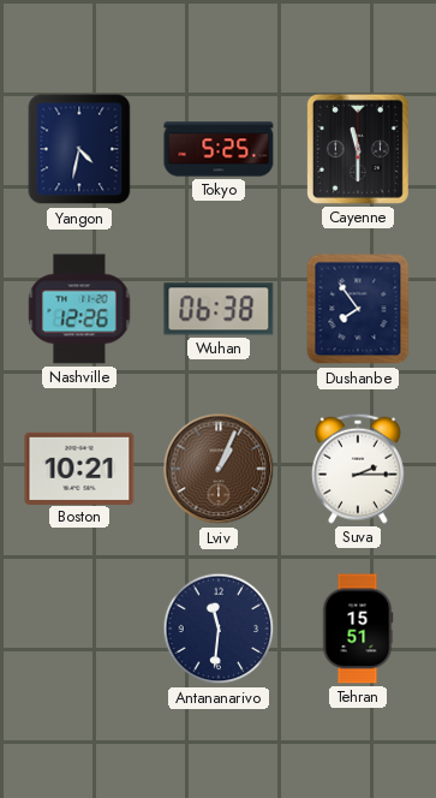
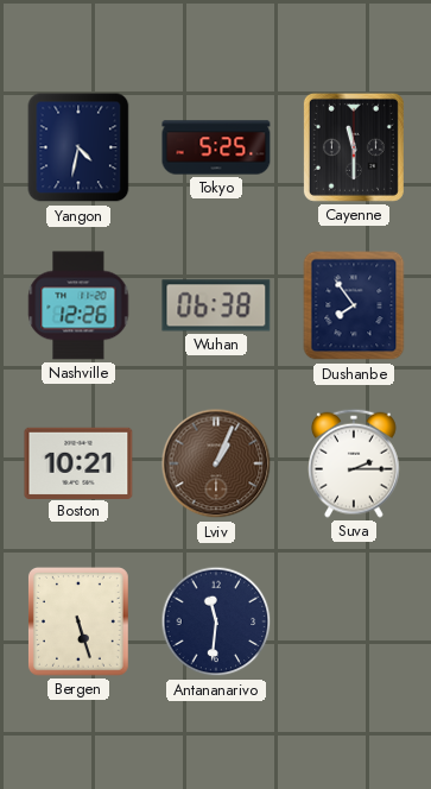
Bergen: none -> 5:27 (78, 621)
Tehran: 15:51 -> none (358, 629)
